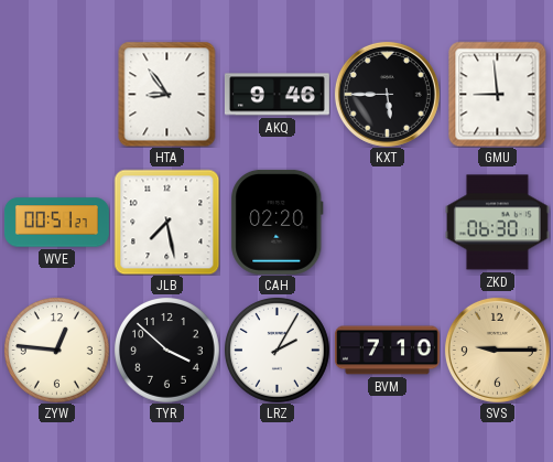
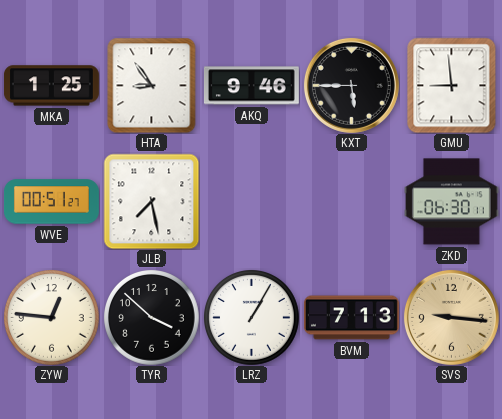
MKA: none -> 1:25 (51, 86)
CAH: 02:20 -> none (278, 222)
LRZ: 2:05 -> 1:05 (252, 318)
BVM: 7:10 -> 7:13 (351, 318)
SVS: 9:15 -> 9:16 (451, 317)
